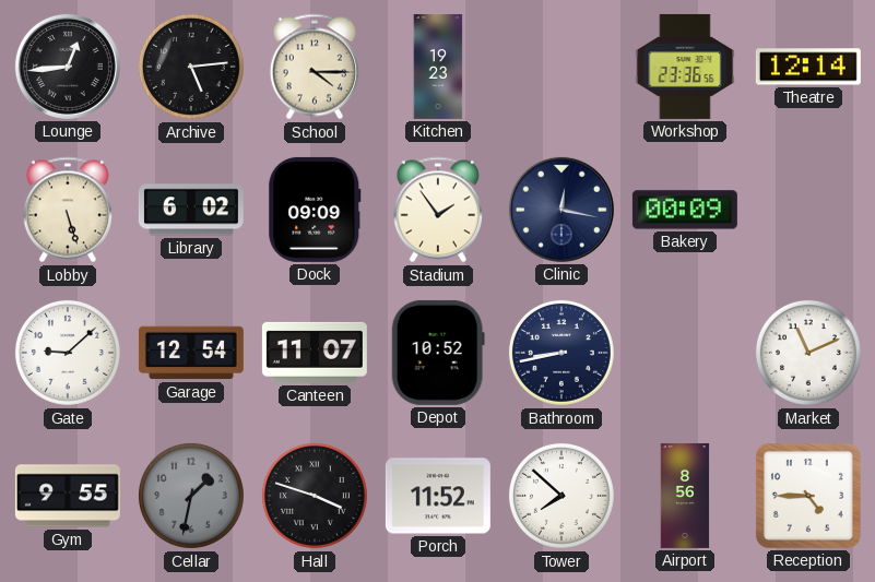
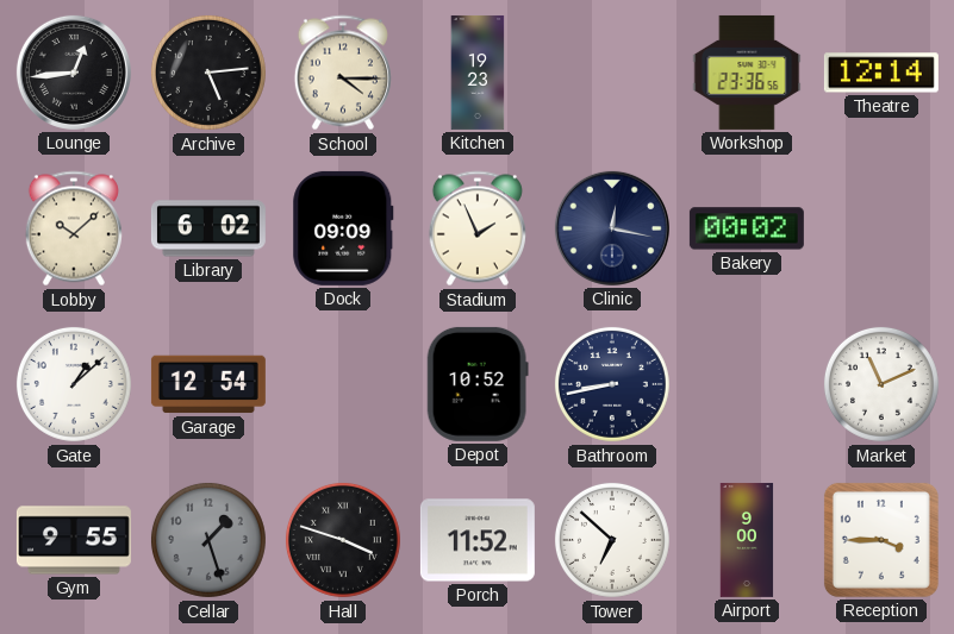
Lobby: 5:27 -> 10:08 (74, 228)
Stadium: 1:54 -> 1:56 (478, 228)
Bakery: 00:09 -> 00:02 (747, 228)
Gate: 9:08 -> 1:08 (74, 384)
Canteen: 11:07 -> none (315, 353)
Cellar: 1:32 -> 1:27 (208, 540)
Tower: 7:52 -> 6:52 (612, 540)
Airport: 8:56 -> 9:00 (747, 540)
Reception: 4:45 -> 3:45 (881, 540)
